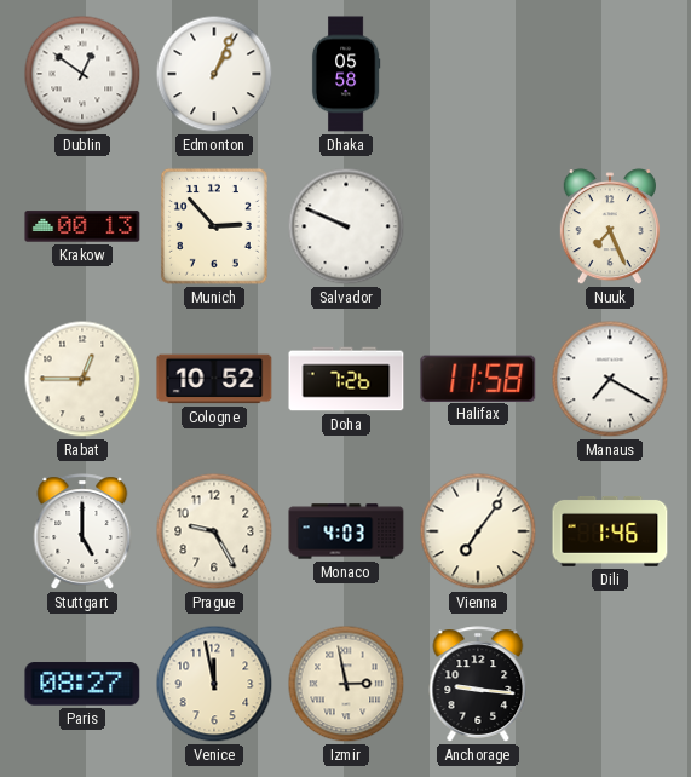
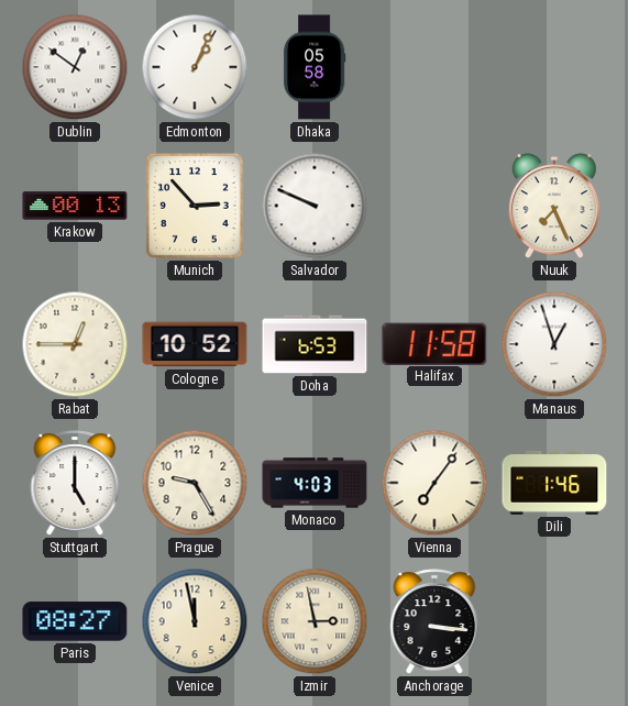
Doha: 7:26 -> 6:53 (315, 344)
Manaus: 7:20 -> 12:57 (554, 344)
Anchorage: 9:16 -> 3:16 (434, 621)
